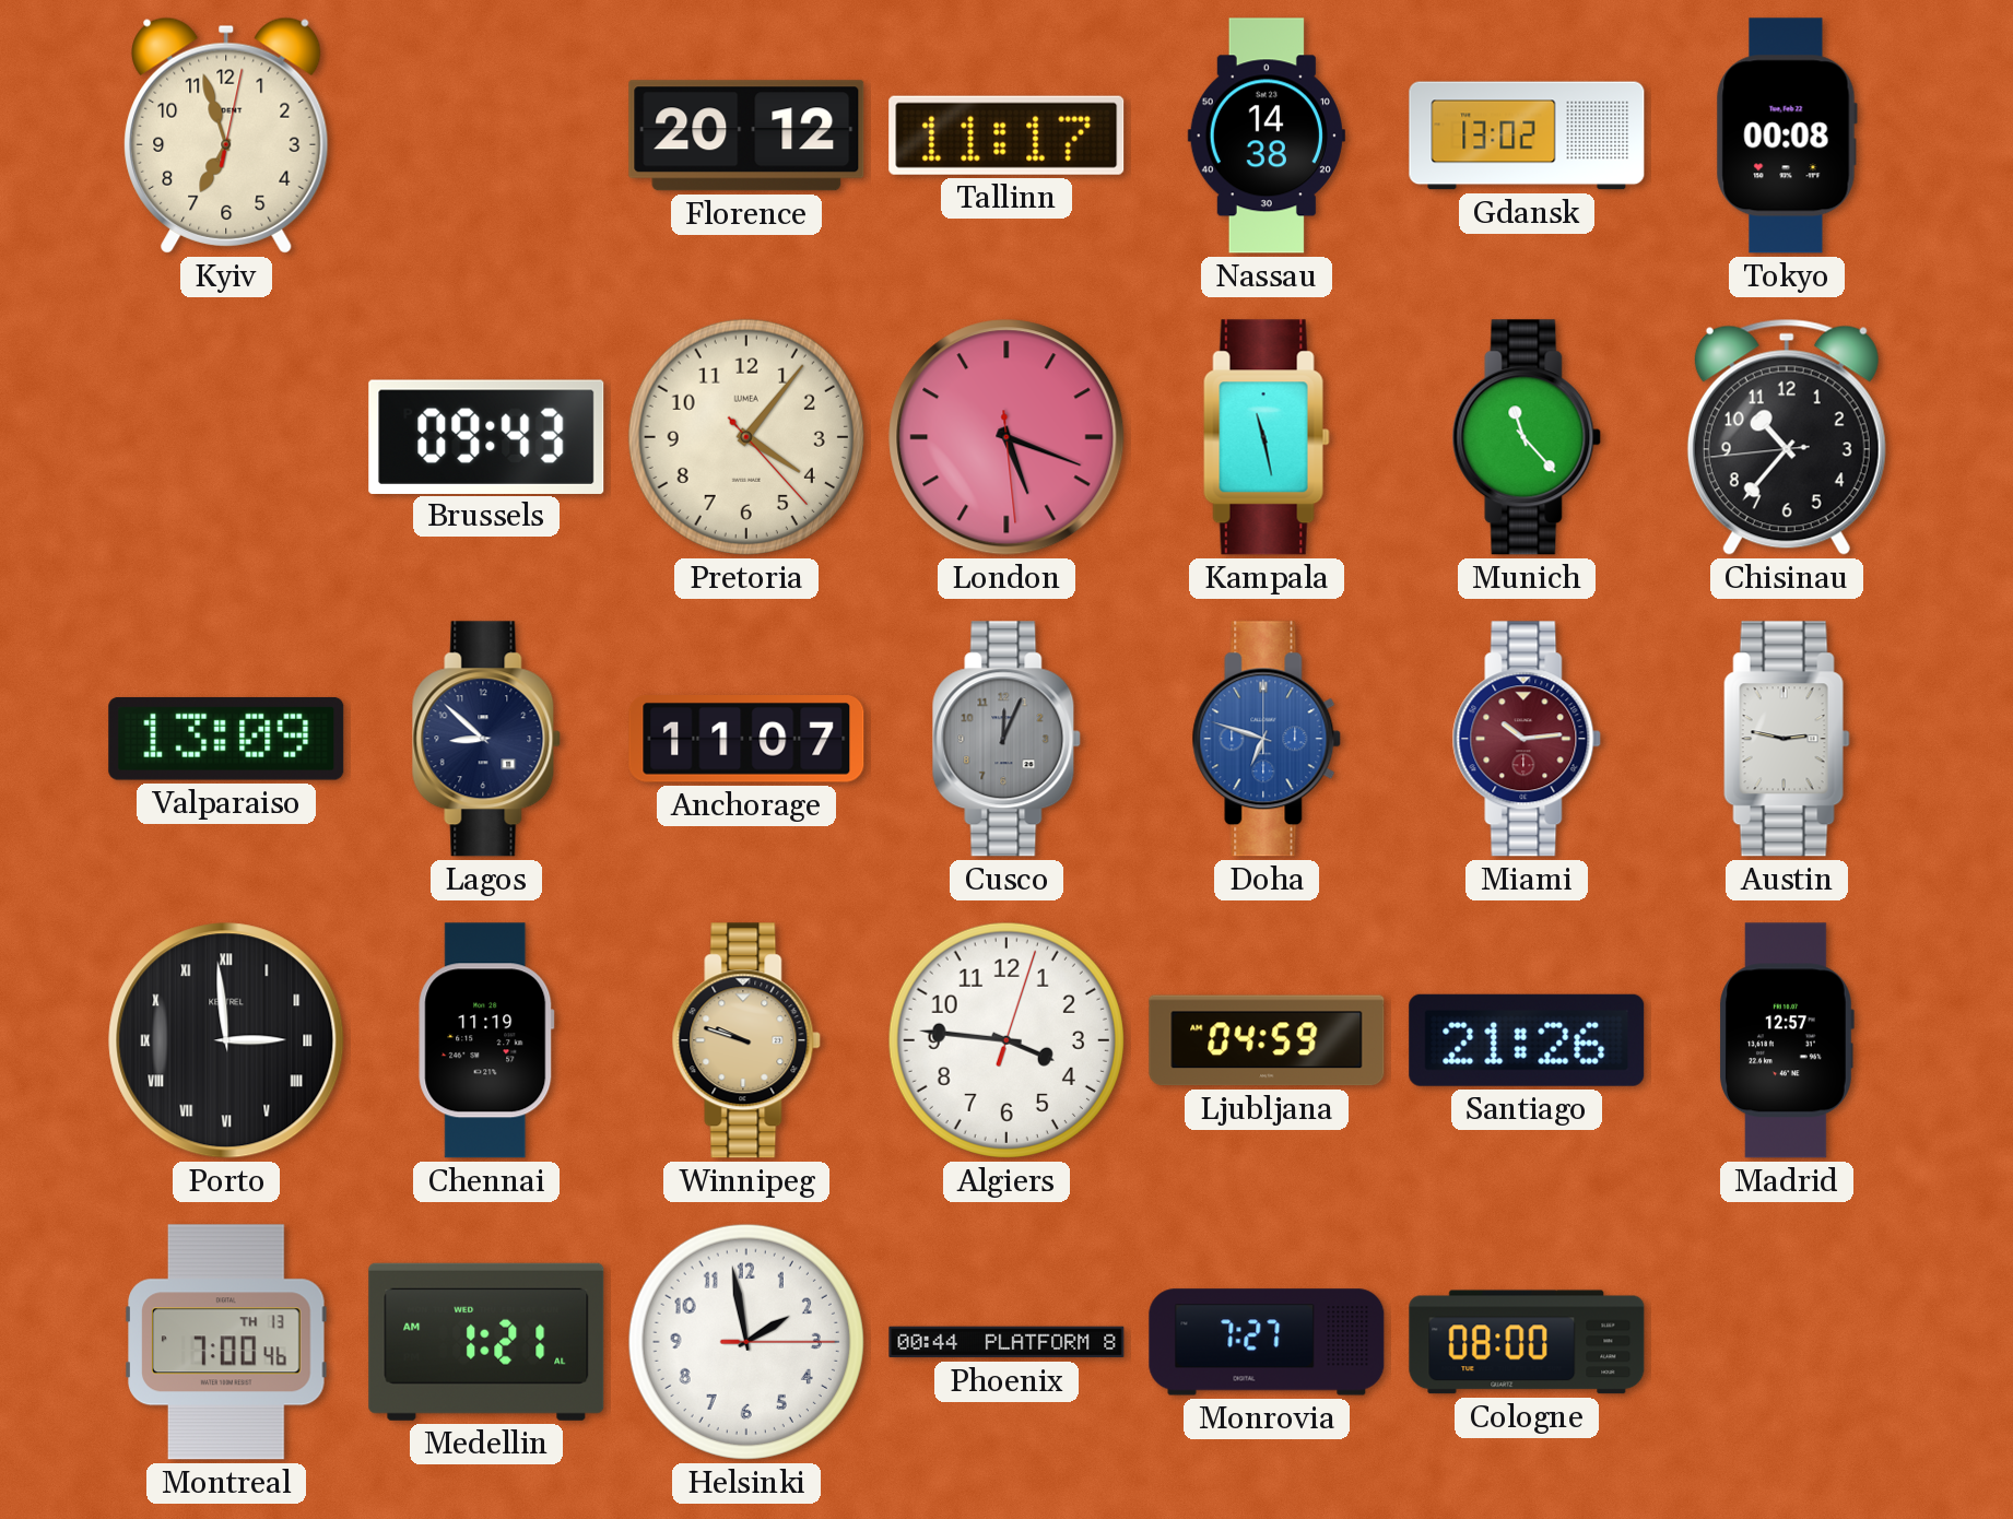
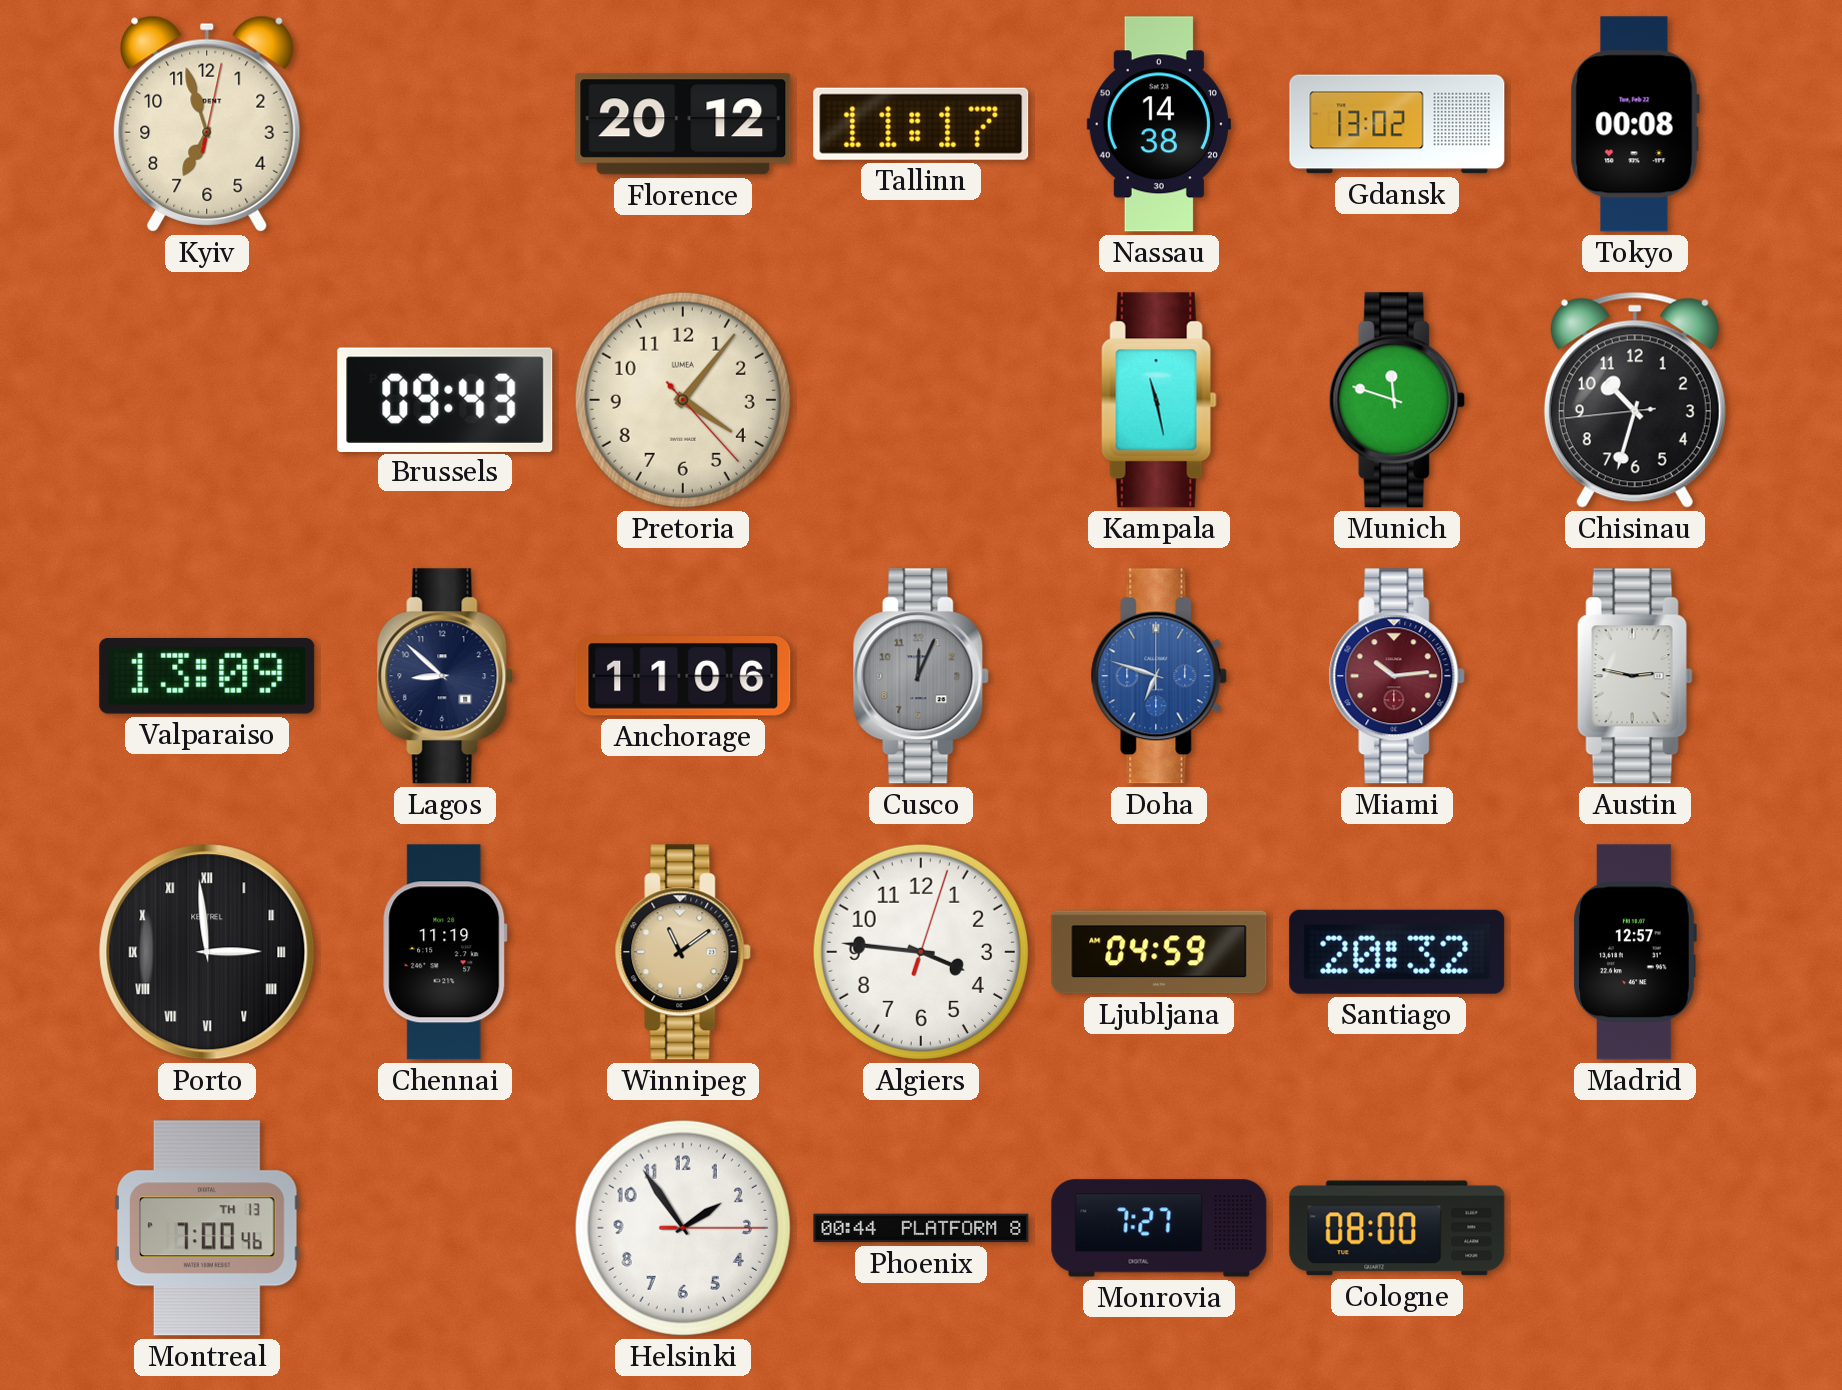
London: 5:18 -> none (1006, 437)
Munich: 11:23 -> 11:48 (1397, 400)
Chisinau: 10:36 -> 10:32 (1635, 400)
Anchorage: 11:07 -> 11:06 (683, 677)
Winnipeg: 9:48 -> 11:09 (683, 952)
Santiago: 21:26 -> 20:32 (1397, 952)
Medellin: 1:21 -> none (486, 1342)
Helsinki: 1:58 -> 1:54 (683, 1228)
